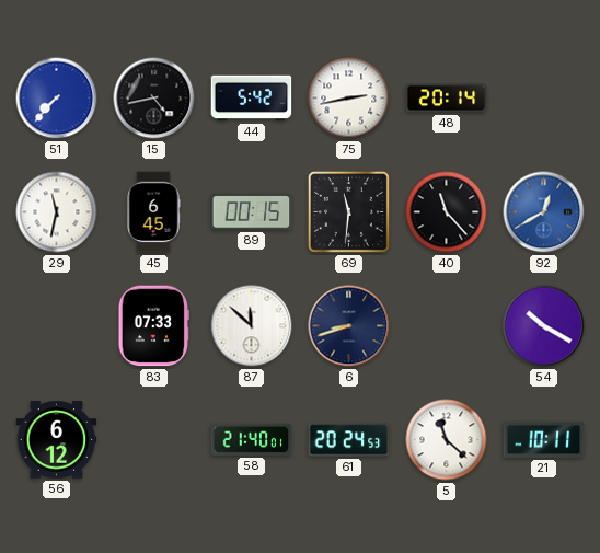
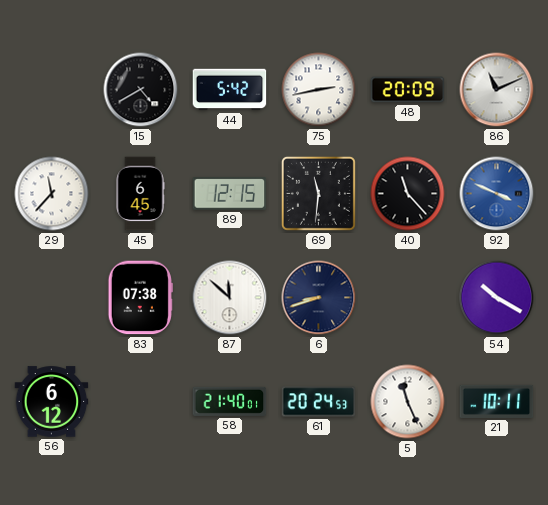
51: 7:37 -> none (57, 99)
15: 4:43 -> 4:40 (141, 90)
48: 20:14 -> 20:09 (408, 90)
86: none -> 11:11 (497, 90)
29: 11:32 -> 11:37 (52, 194)
89: 00:15 -> 12:15 (230, 194)
92: 12:40 -> 3:49 (497, 194)
83: 07:33 -> 07:38 (140, 298)
5: 11:22 -> 11:26 (408, 402)
